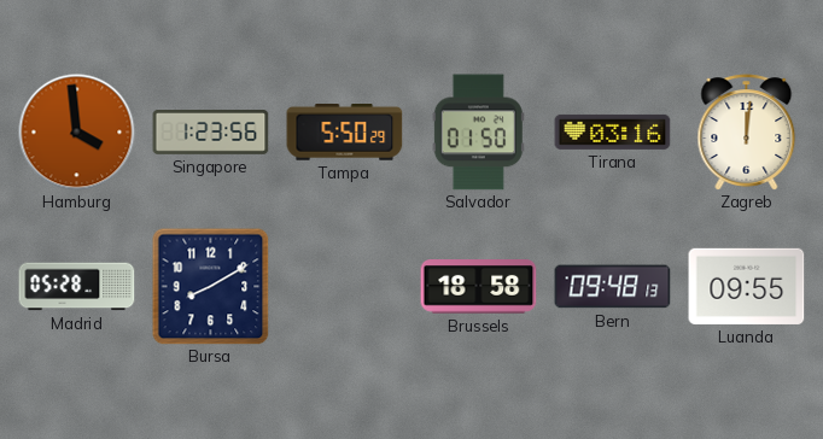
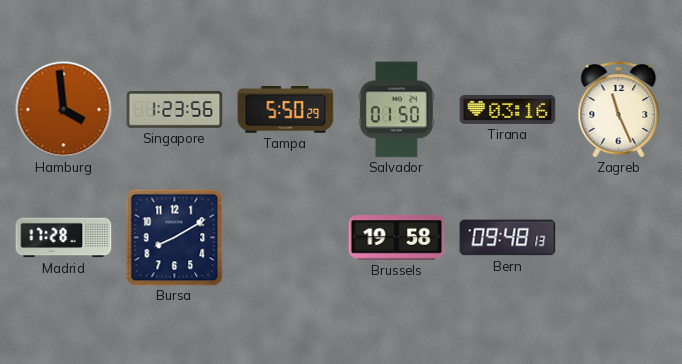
Zagreb: 12:01 -> 11:26 (619, 110)
Madrid: 05:28 -> 17:28 (64, 238)
Brussels: 18:58 -> 19:58 (397, 238)
Luanda: 09:55 -> none (747, 286)
